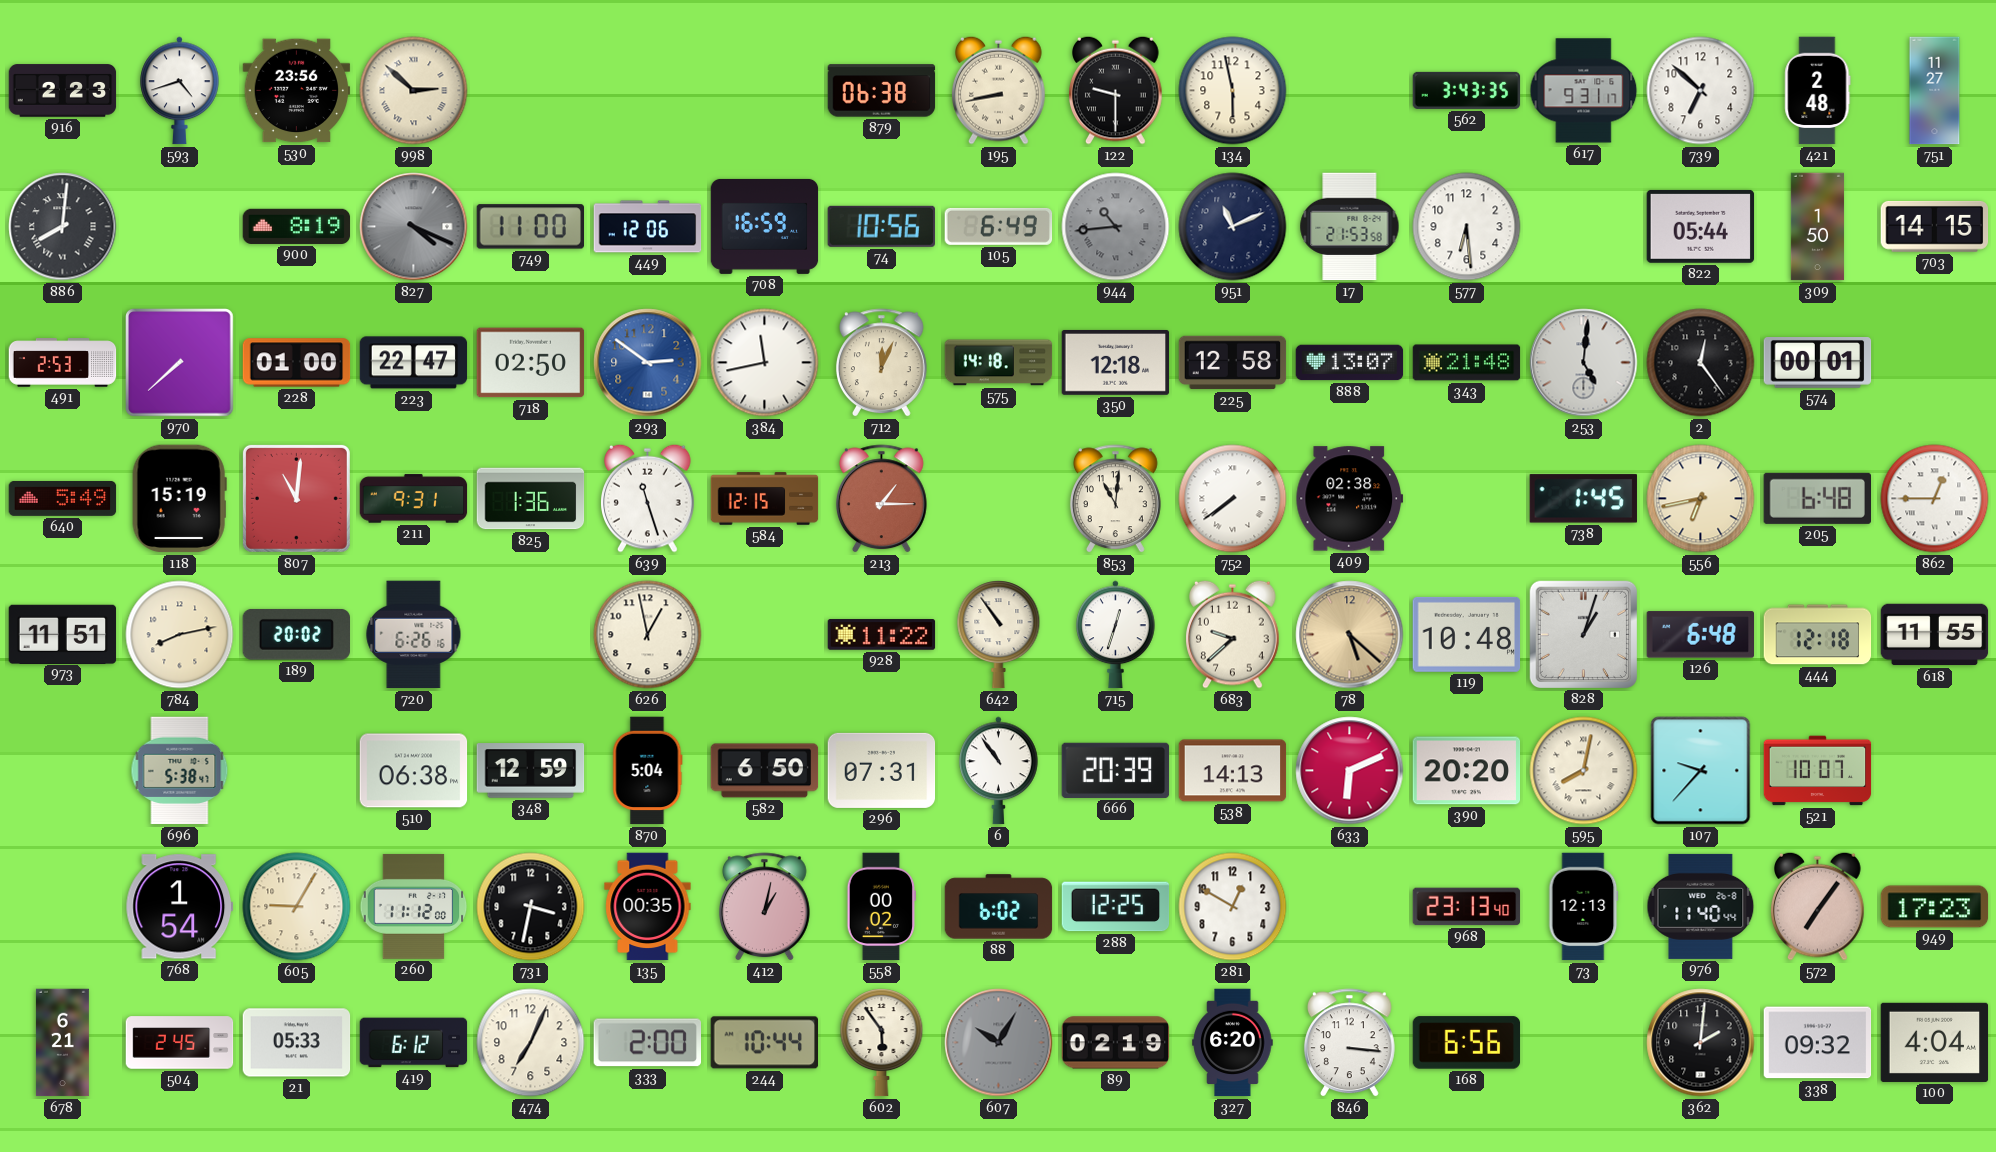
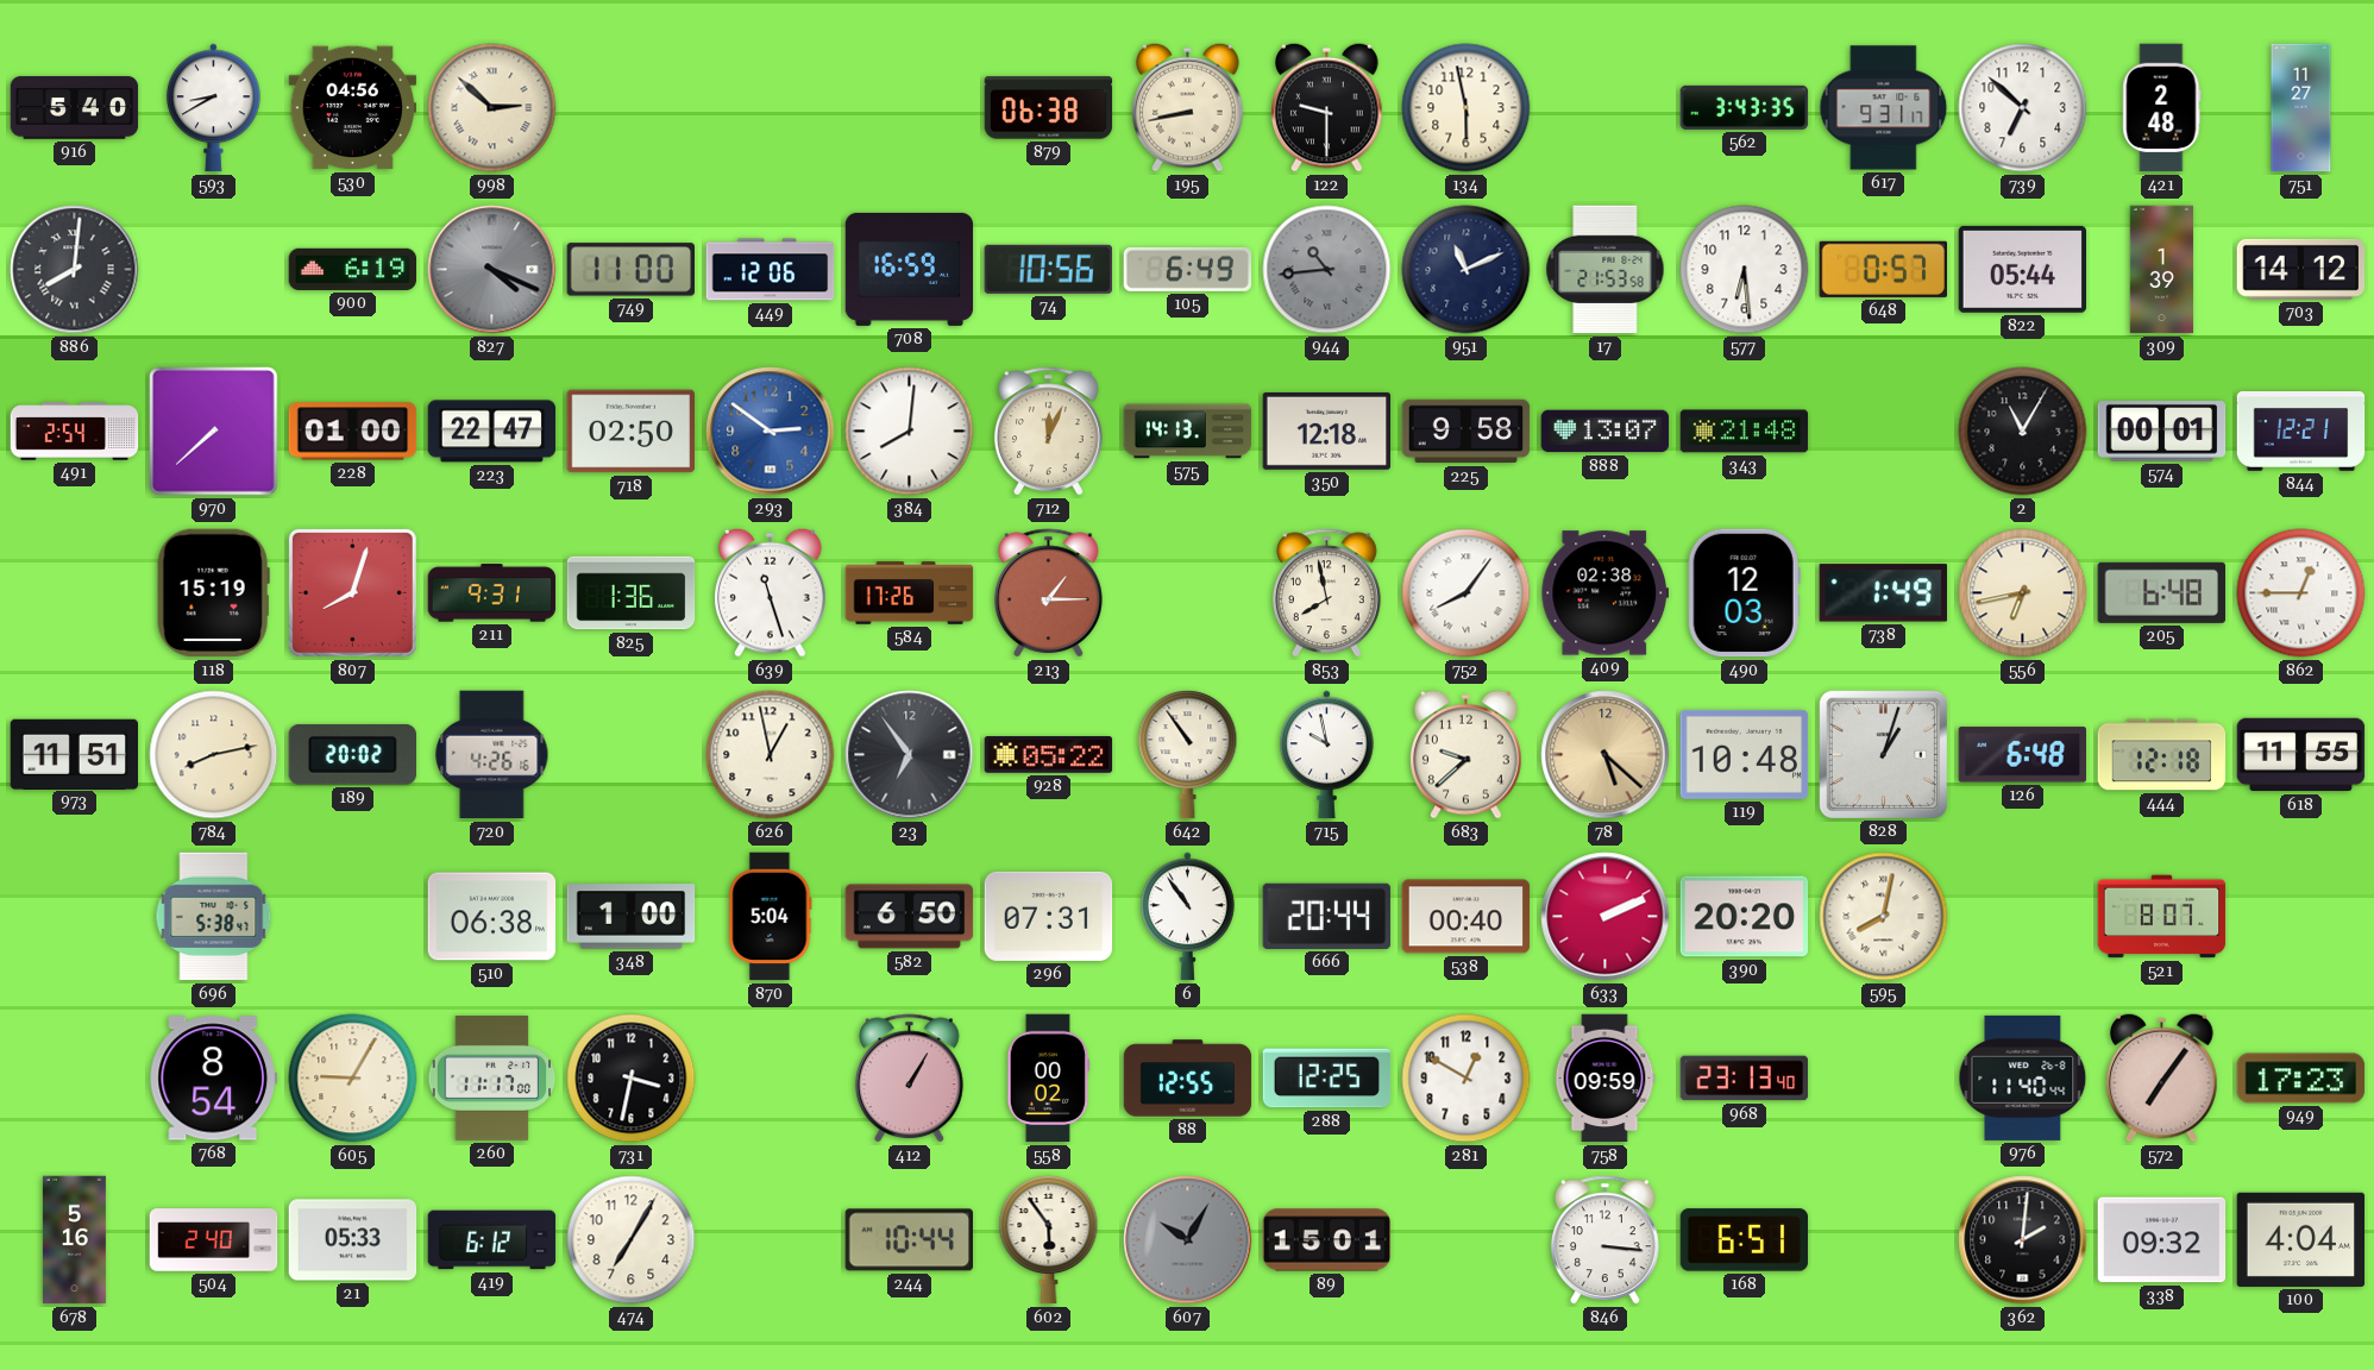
916: 2:23 -> 5:40 (75, 108)
593: 4:42 -> 8:40 (214, 108)
530: 23:56 -> 04:56 (353, 108)
900: 8:19 -> 6:19 (353, 269)
648: none -> 0:57 (1883, 269)
309: 1:50 -> 1:39 (2161, 270)
703: 14:15 -> 14:12 (2301, 269)
491: 2:53 -> 2:54 (75, 432)
384: 11:43 -> 8:01 (910, 432)
575: 14:18 -> 14:13 (1188, 432)
225: 12:58 -> 9:58 (1467, 432)
253: 5:01 -> none (1584, 363)
2: 12:24 -> 11:05 (2023, 432)
844: none -> 12:21 (2301, 432)
640: 5:49 -> none (63, 498)
807: 11:01 -> 8:03 (352, 592)
584: 12:15 -> 17:26 (910, 593)
853: 11:01 -> 7:58 (1326, 593)
752: 7:39 -> 8:06 (1467, 593)
490: none -> 12:03 (1744, 593)
738: 1:45 -> 1:49 (1883, 593)
720: 6:26 -> 4:26 (492, 755)
23: none -> 6:54 (910, 755)
928: 11:22 -> 05:22 (1049, 755)
715: 12:33 -> 9:58 (1327, 755)
348: 12:59 -> 1:00 (632, 917)
666: 20:39 -> 20:44 (1327, 916)
538: 14:13 -> 00:40 (1467, 917)
633: 6:11 -> 2:11 (1606, 917)
107: 9:37 -> none (1701, 771)
521: 10:07 -> 8:07 (2162, 917)
768: 1:54 -> 8:54 (214, 1079)
260: 11:12 -> 11:17 (492, 1077)
135: 00:35 -> none (648, 907)
412: 1:02 -> 1:05 (909, 1079)
88: 6:02 -> 12:55 (1188, 1079)
758: none -> 09:59 (1604, 1079)
73: 12:13 -> none (1584, 907)
678: 6:21 -> 5:16 (74, 1240)
504: 2:45 -> 2:40 (214, 1240)
474: 7:04 -> 7:05 (632, 1240)
333: 2:00 -> none (647, 1043)
89: 02:19 -> 15:01 (1327, 1240)
327: 6:20 -> none (1233, 1043)
168: 6:56 -> 6:51 (1745, 1240)
